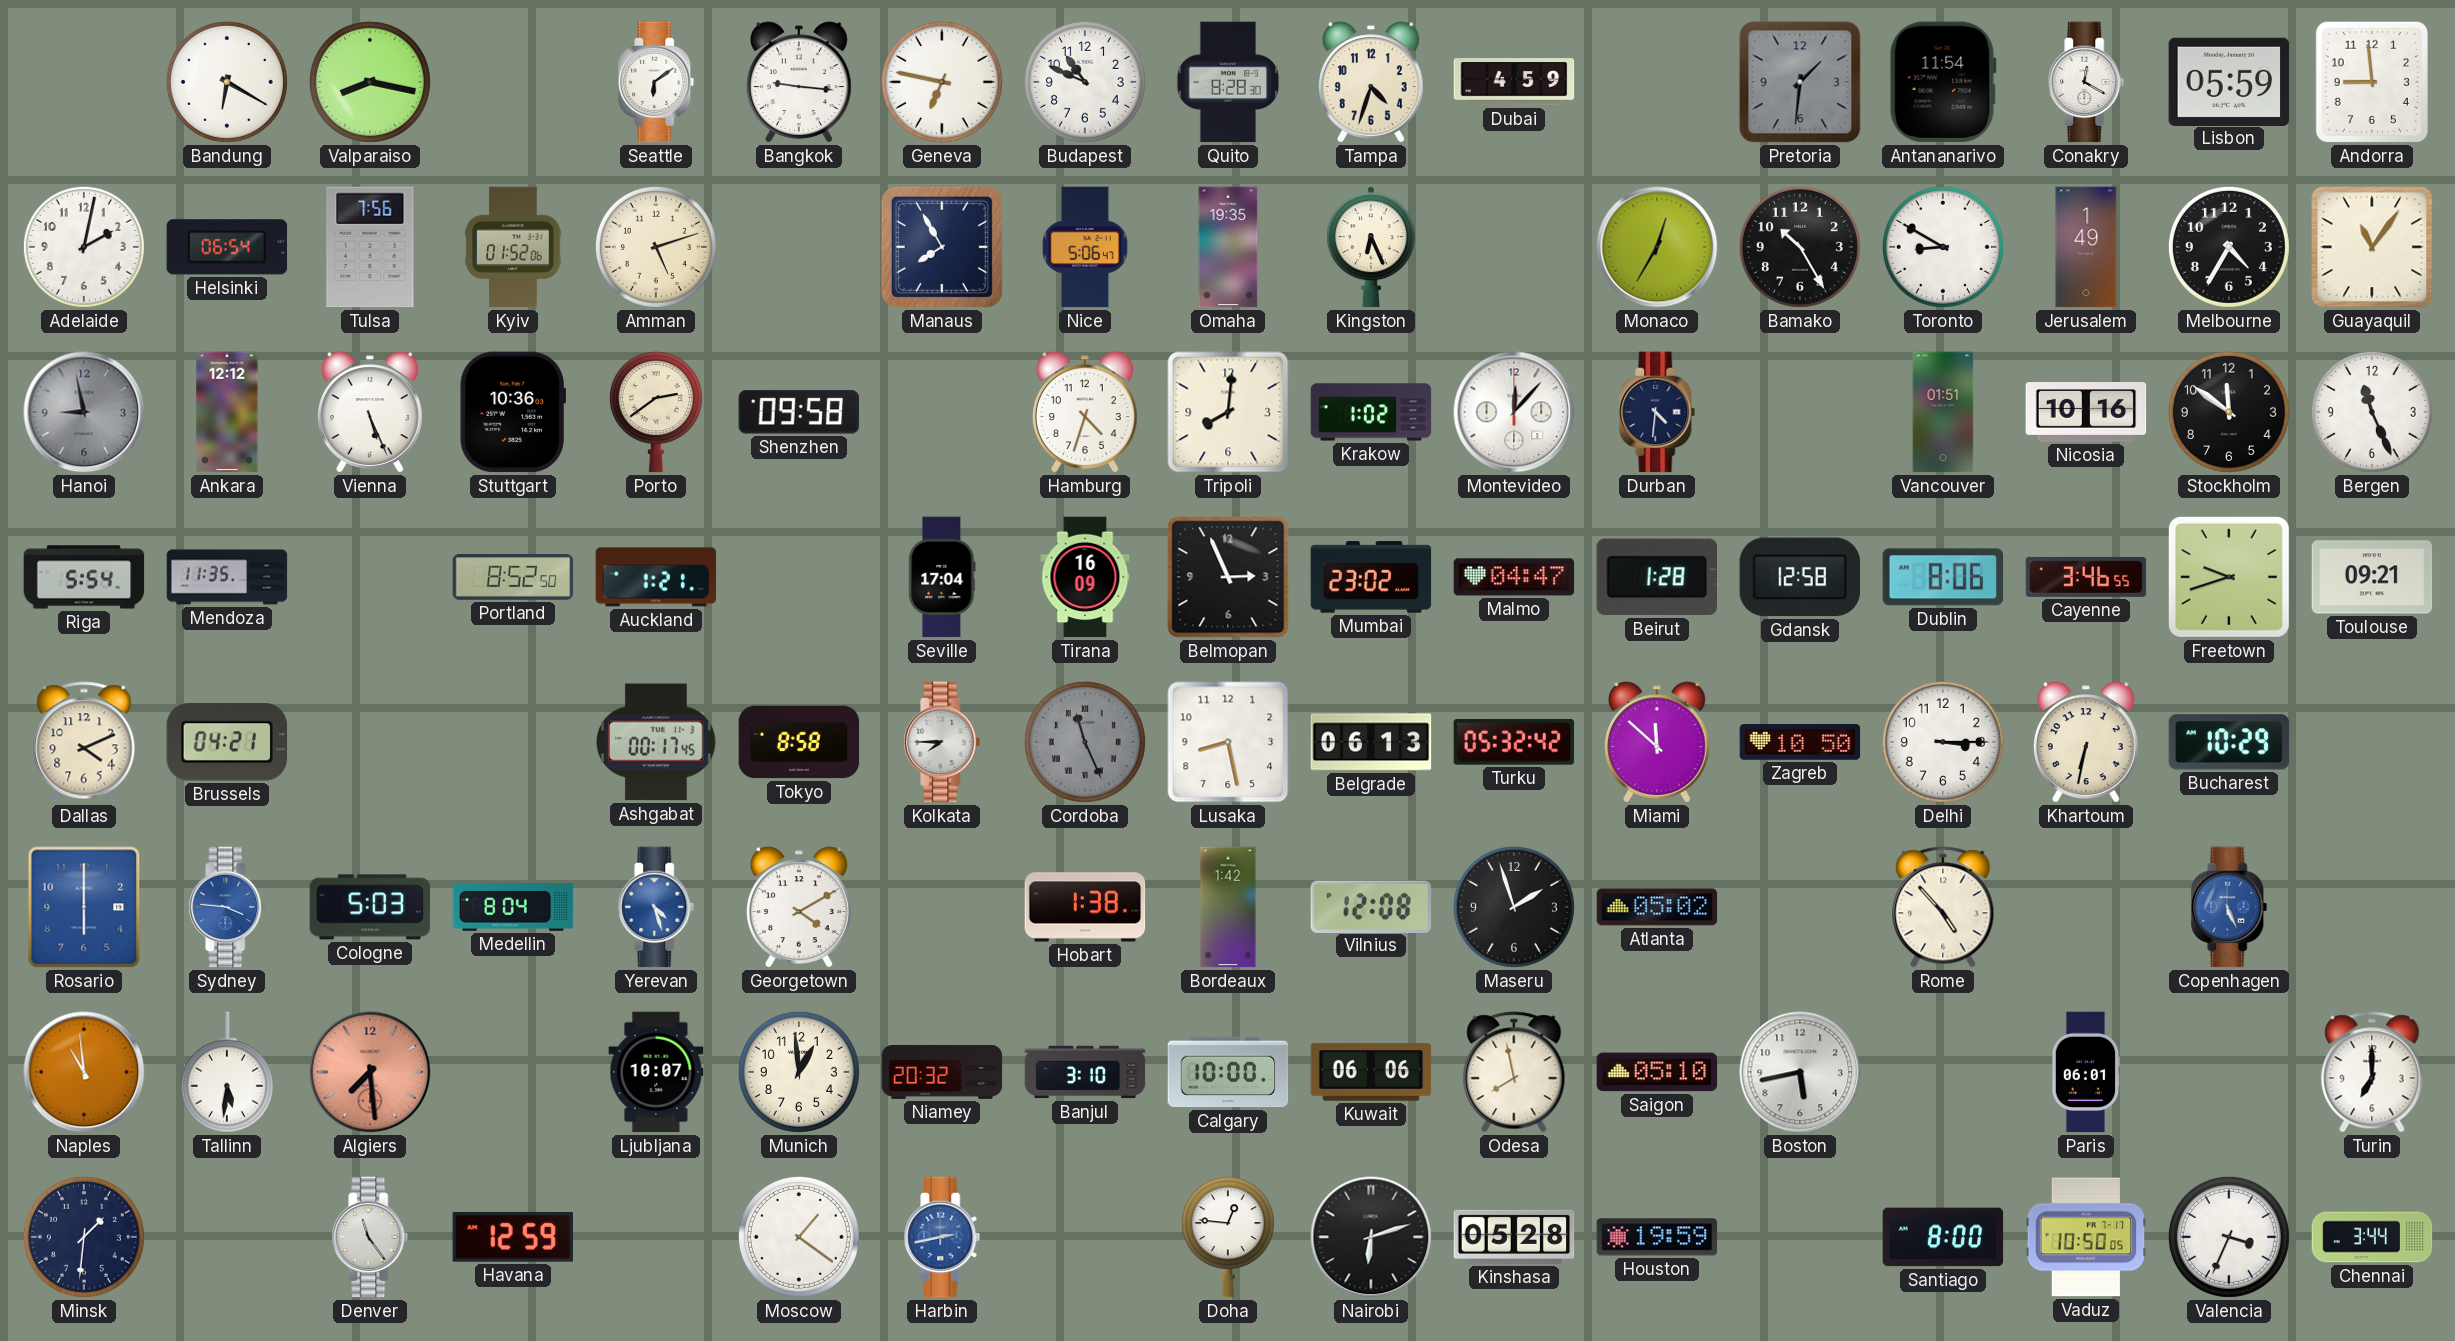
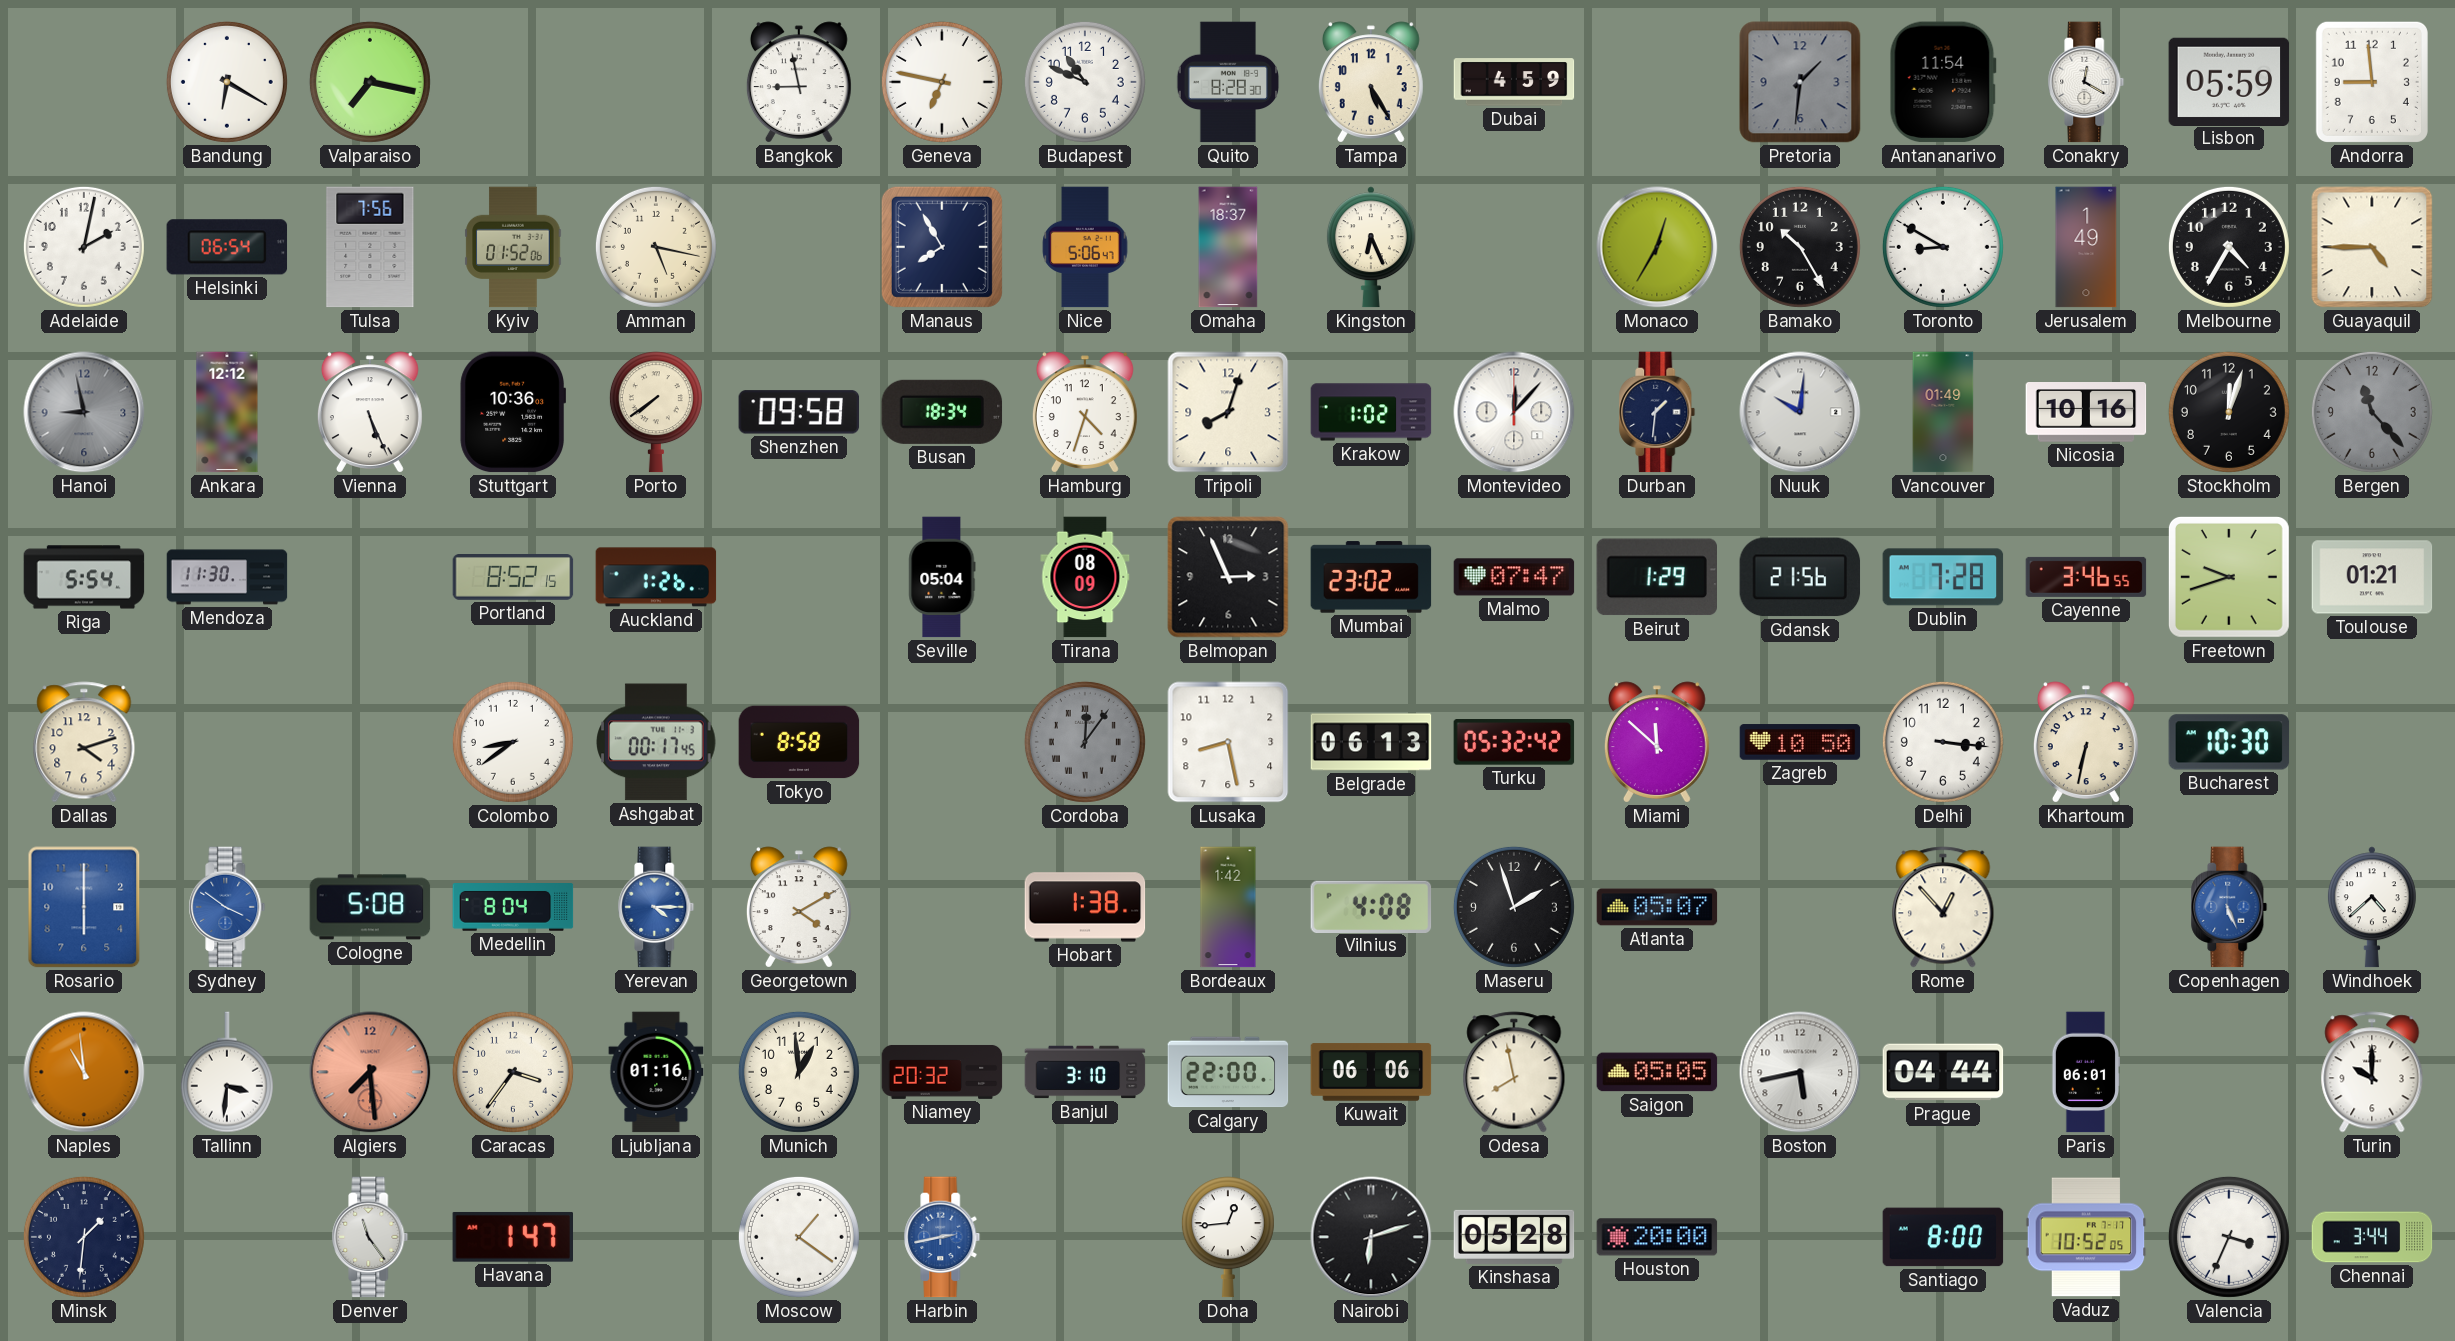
Valparaiso: 8:17 -> 7:17 (370, 82)
Seattle: 6:09 -> none (656, 82)
Bangkok: 9:16 -> 8:58 (799, 82)
Tampa: 4:33 -> 5:25 (1371, 82)
Amman: 5:12 -> 5:17 (656, 247)
Omaha: 19:35 -> 18:37 (1228, 247)
Guayaquil: 11:06 -> 4:45 (2372, 247)
Porto: 2:39 -> 7:39 (656, 412)
Busan: none -> 18:34 (942, 412)
Tripoli: 8:01 -> 8:03 (1228, 412)
Durban: 4:31 -> 1:31 (1657, 412)
Nuuk: none -> 10:01 (1800, 412)
Vancouver: 01:51 -> 01:49 (1943, 412)
Stockholm: 11:51 -> 12:03 (2229, 412)
Bergen: 11:26 -> 11:23 (2372, 412)
Bergen dial: white -> grey (2372, 412)
Mendoza: 11:35 -> 11:30 (227, 577)
Portland: 8:52:50 -> 8:52:15 (513, 578)
Auckland: 1:21 -> 1:26 (656, 577)
Seville: 17:04 -> 05:04 (942, 577)
Tirana: 16:09 -> 08:09 (1085, 577)
Malmo: 04:47 -> 07:47 (1514, 577)
Beirut: 1:28 -> 1:29 (1656, 577)
Gdansk: 12:58 -> 21:56 (1800, 577)
Dublin: 8:06 -> 7:28 (1943, 577)
Toulouse: 09:21 -> 01:21 (2372, 577)
Dallas: 4:11 -> 4:12 (84, 742)
Brussels: 04:21 -> none (227, 742)
Colombo: none -> 8:39 (513, 742)
Kolkata: 7:45 -> none (942, 742)
Cordoba: 11:26 -> 12:06 (1085, 742)
Delhi: 3:15 -> 3:16 (1943, 742)
Bucharest: 10:29 -> 10:30 (2229, 742)
Sydney: 3:46 -> 3:51 (227, 907)
Cologne: 5:03 -> 5:08 (370, 907)
Yerevan: 4:27 -> 4:15 (656, 907)
Vilnius: 12:08 -> 4:08 (1371, 906)
Atlanta: 05:02 -> 05:07 (1657, 907)
Rome: 4:53 -> 12:53 (1943, 907)
Windhoek: none -> 4:38 (2372, 907)
Tallinn: 5:31 -> 3:31 (227, 1072)
Caracas: none -> 3:36 (513, 1072)
Ljubljana: 10:07 -> 01:16 (656, 1072)
Calgary: 10:00 -> 22:00 (1228, 1072)
Saigon: 05:10 -> 05:05 (1657, 1072)
Prague: none -> 04:44 (1943, 1072)
Turin: 7:00 -> 10:00 (2372, 1072)
Havana: 12:59 -> 1:47 (513, 1237)
Doha: 12:46 -> 12:44 (1228, 1237)
Houston: 19:59 -> 20:00 (1657, 1237)
Vaduz: 10:50 -> 10:52 (2086, 1237)
